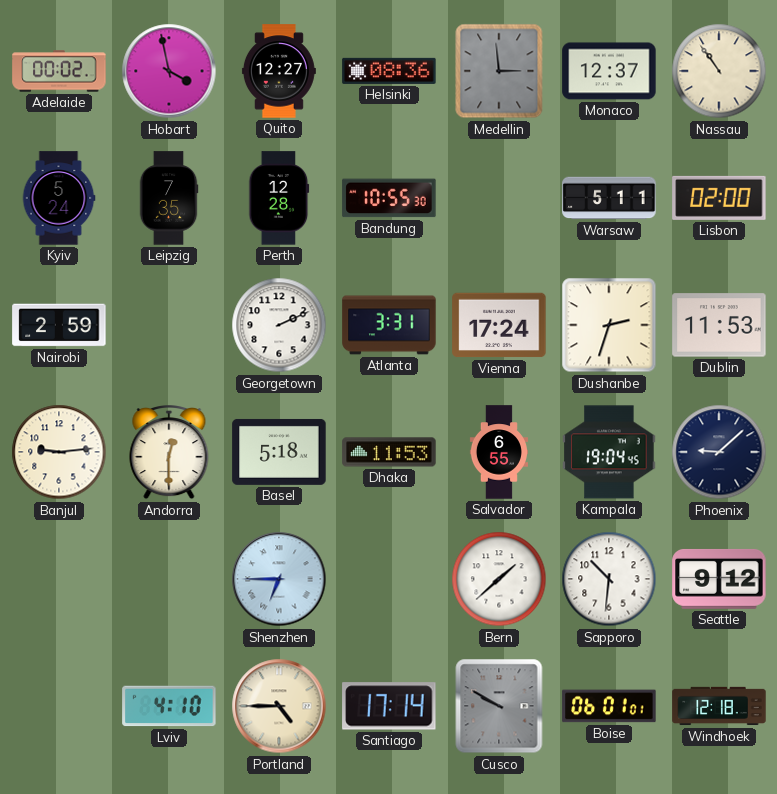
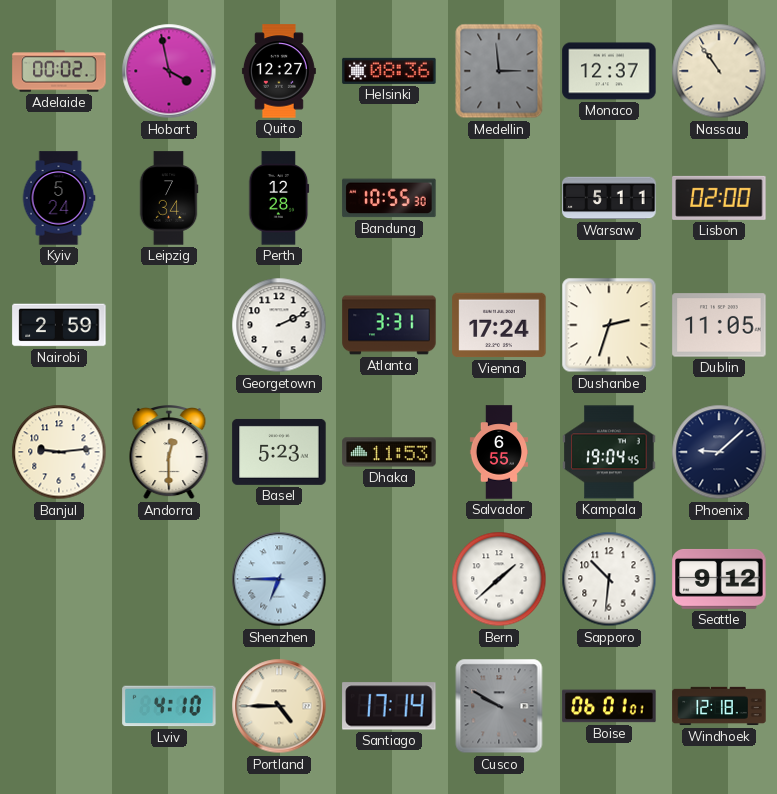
Leipzig: 7:35 -> 7:34 (169, 198)
Dublin: 11:53 -> 11:05 (719, 325)
Basel: 5:18 -> 5:23 (279, 452)
